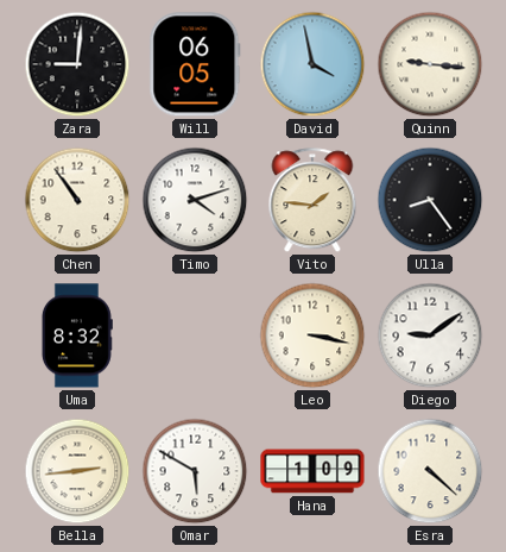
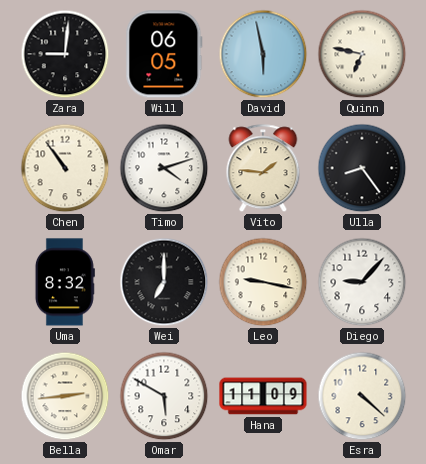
David: 3:58 -> 5:58 (263, 54)
Quinn: 9:16 -> 6:47 (362, 54)
Wei: none -> 7:00 (164, 282)
Leo: 3:17 -> 9:17 (263, 282)
Diego: 9:09 -> 9:07 (362, 282)
Hana: 1:09 -> 11:09 (263, 396)
